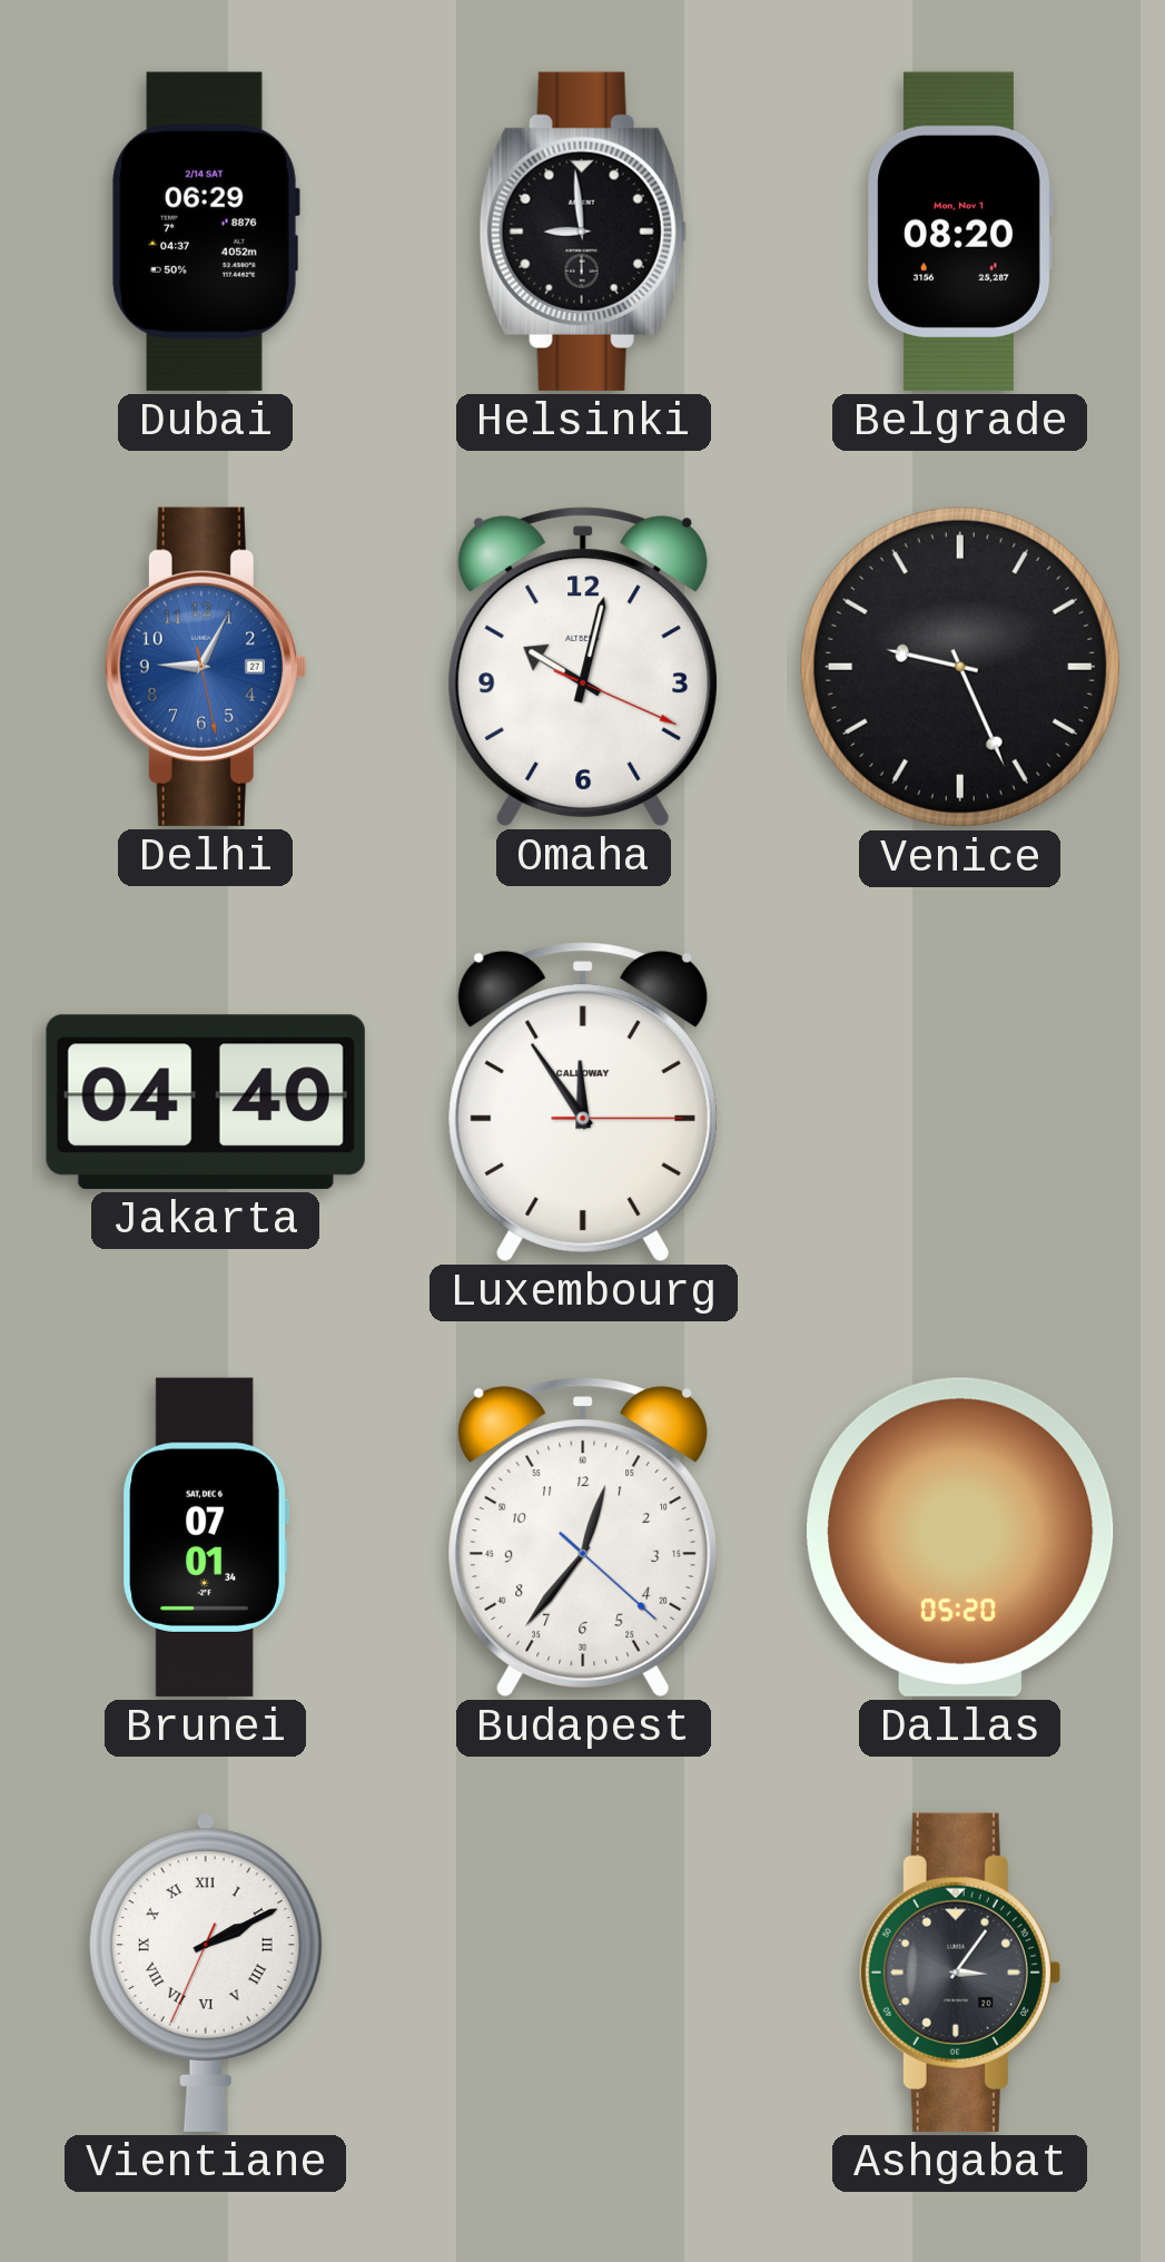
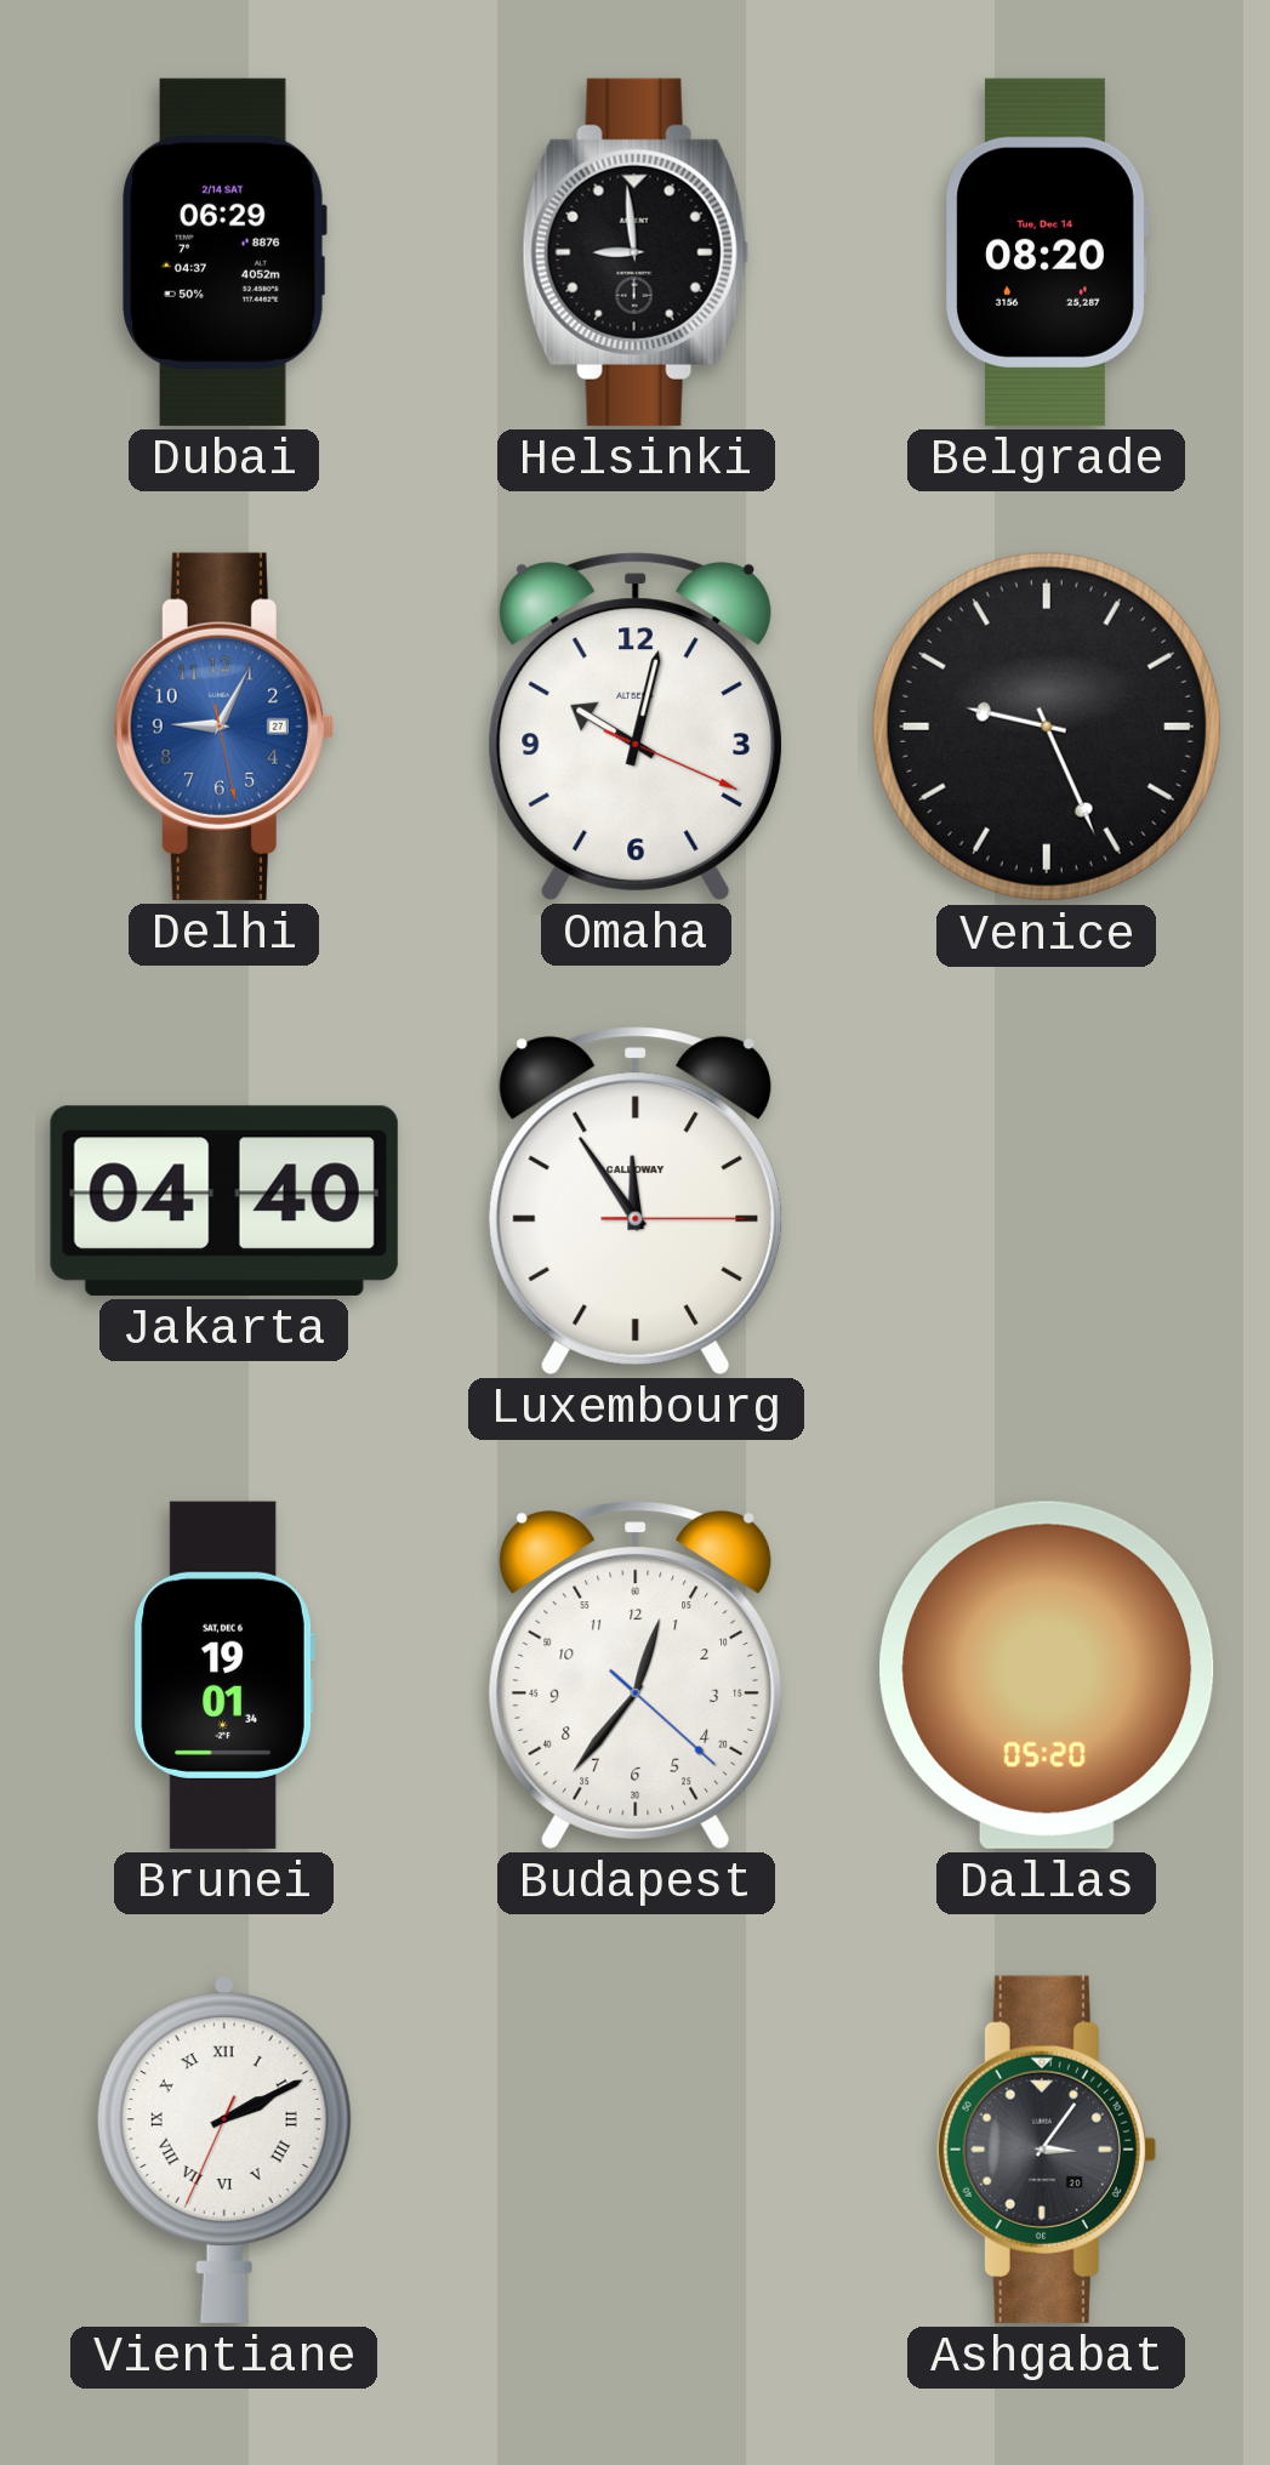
Belgrade date: Mon, Nov 1 -> Tue, Dec 14 (1047, 252)
Brunei: 07:01 -> 19:01 (224, 1675)
